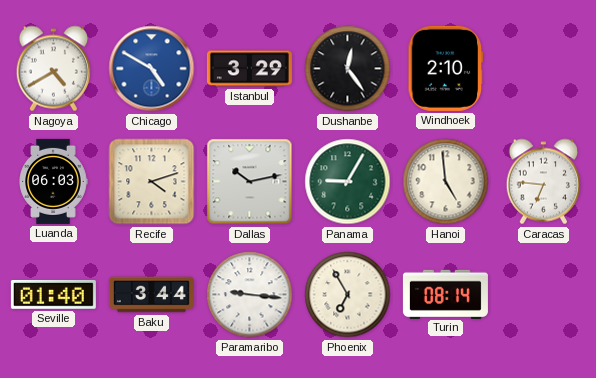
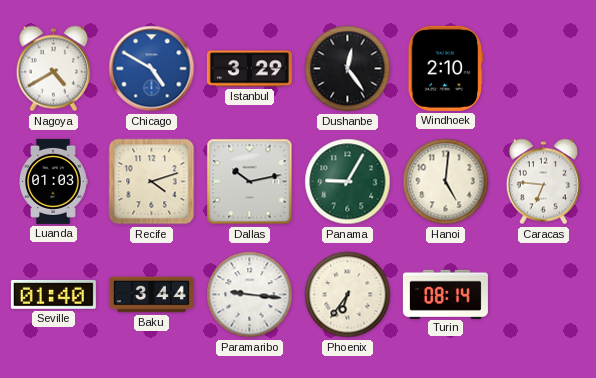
Luanda: 06:03 -> 01:03 (53, 181)
Hanoi: 4:59 -> 5:01 (446, 182)
Phoenix: 6:55 -> 6:36 (348, 295)
